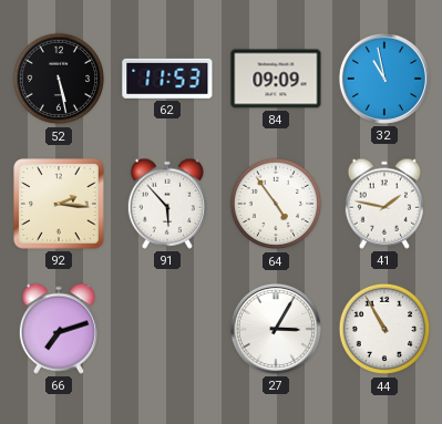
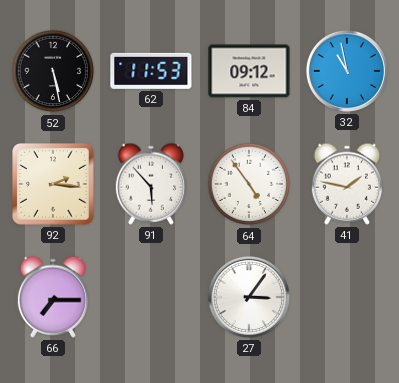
84: 09:09 -> 09:12 (249, 71)
66: 7:12 -> 7:15 (52, 297)
27: 3:05 -> 3:06 (249, 297)
44: 10:55 -> none (384, 329)
